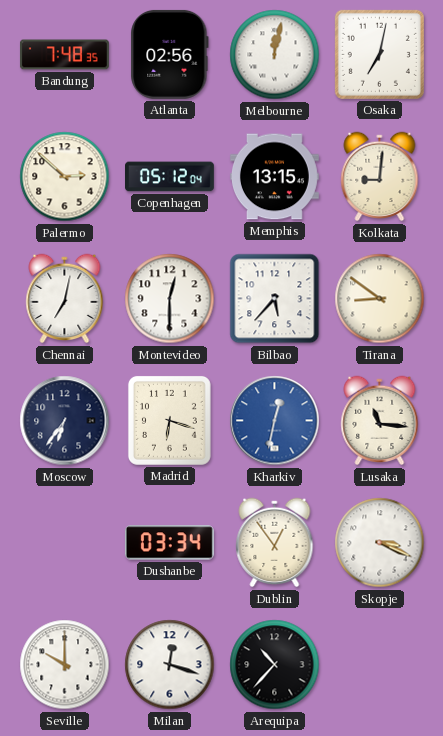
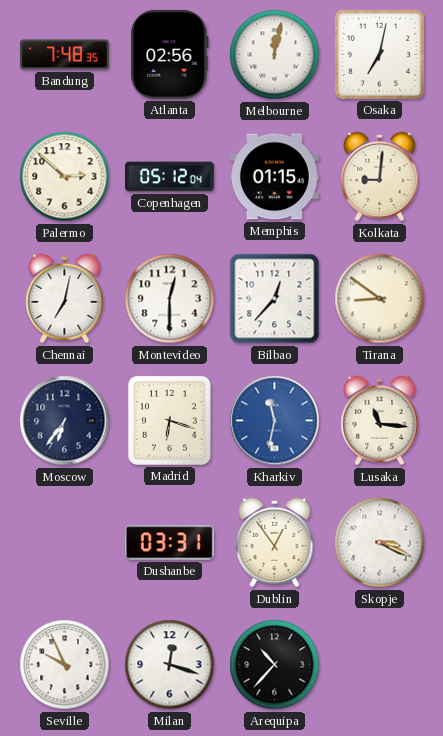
Memphis: 13:15 -> 01:15 (274, 177)
Bilbao: 5:37 -> 12:37 (275, 299)
Kharkiv: 12:32 -> 11:32 (275, 421)
Dushanbe: 03:34 -> 03:31 (169, 543)
Seville: 10:00 -> 9:56 (65, 665)
